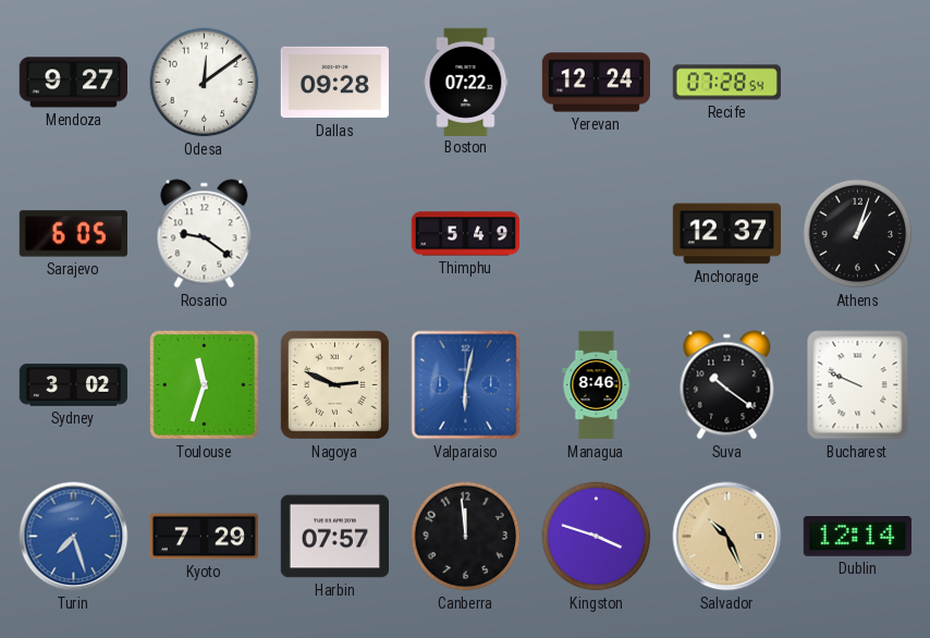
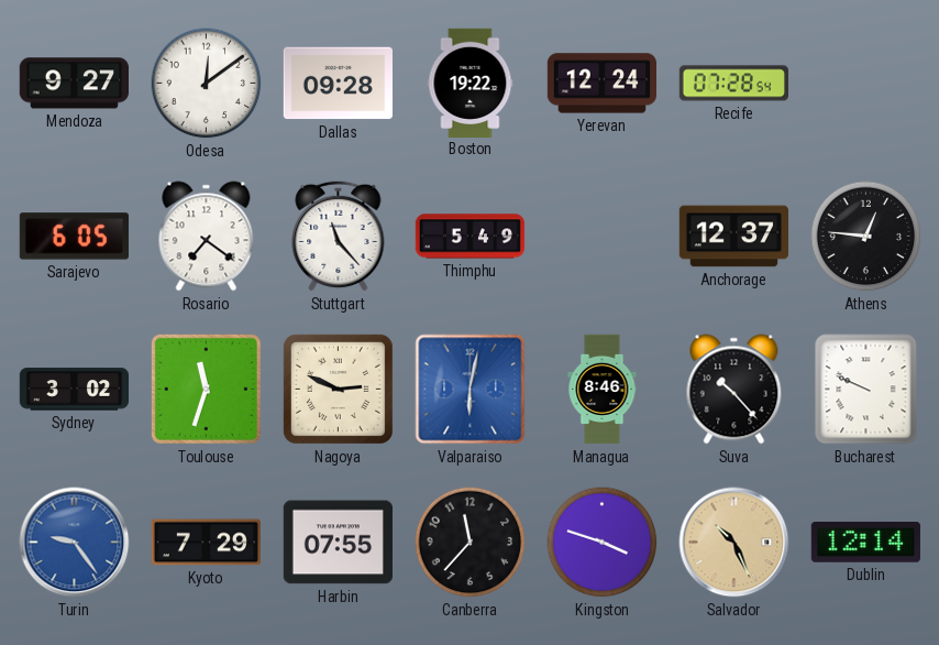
Boston: 07:22 -> 19:22 (471, 83)
Rosario: 9:21 -> 7:21 (207, 237)
Stuttgart: none -> 11:23 (339, 236)
Athens: 1:03 -> 12:46 (866, 237)
Suva: 10:21 -> 10:23 (734, 390)
Turin: 7:27 -> 9:24 (75, 543)
Harbin: 07:57 -> 07:55 (338, 543)
Canberra: 11:59 -> 11:37 (471, 543)
